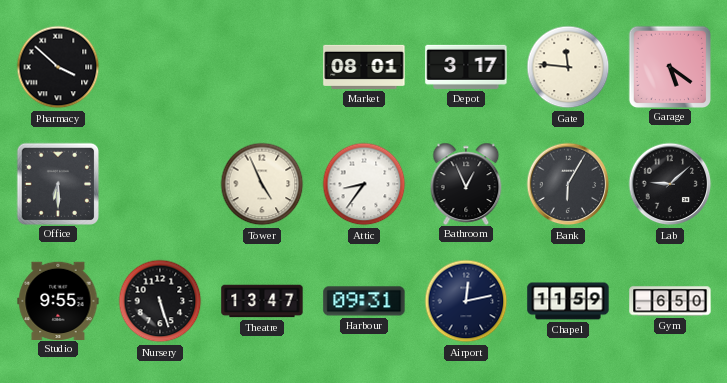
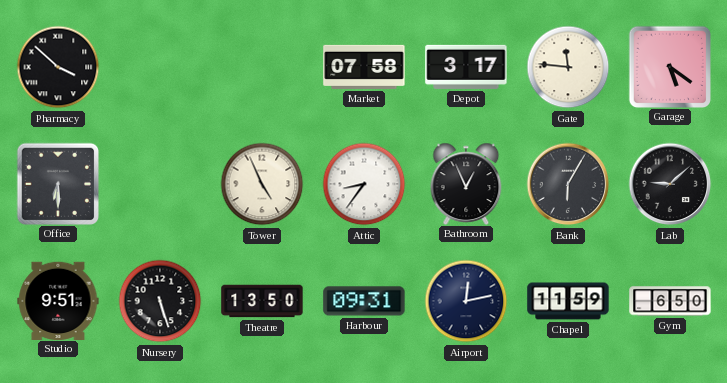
Market: 08:01 -> 07:58 (364, 67)
Studio: 9:55 -> 9:51 (58, 300)
Theatre: 13:47 -> 13:50 (262, 301)
